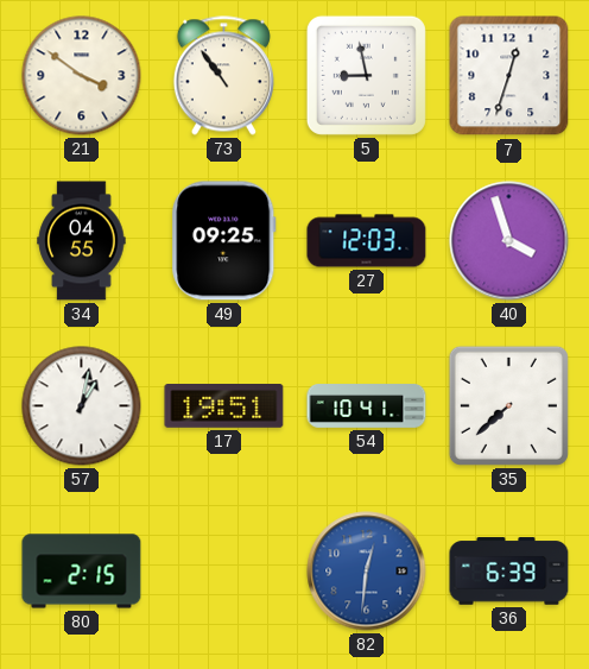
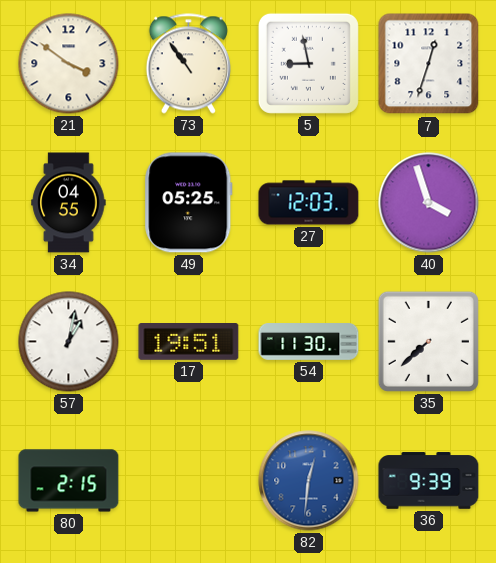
49: 09:25 -> 05:25 (189, 203)
54: 10:41 -> 11:30 (309, 342)
36: 6:39 -> 9:39 (429, 481)
